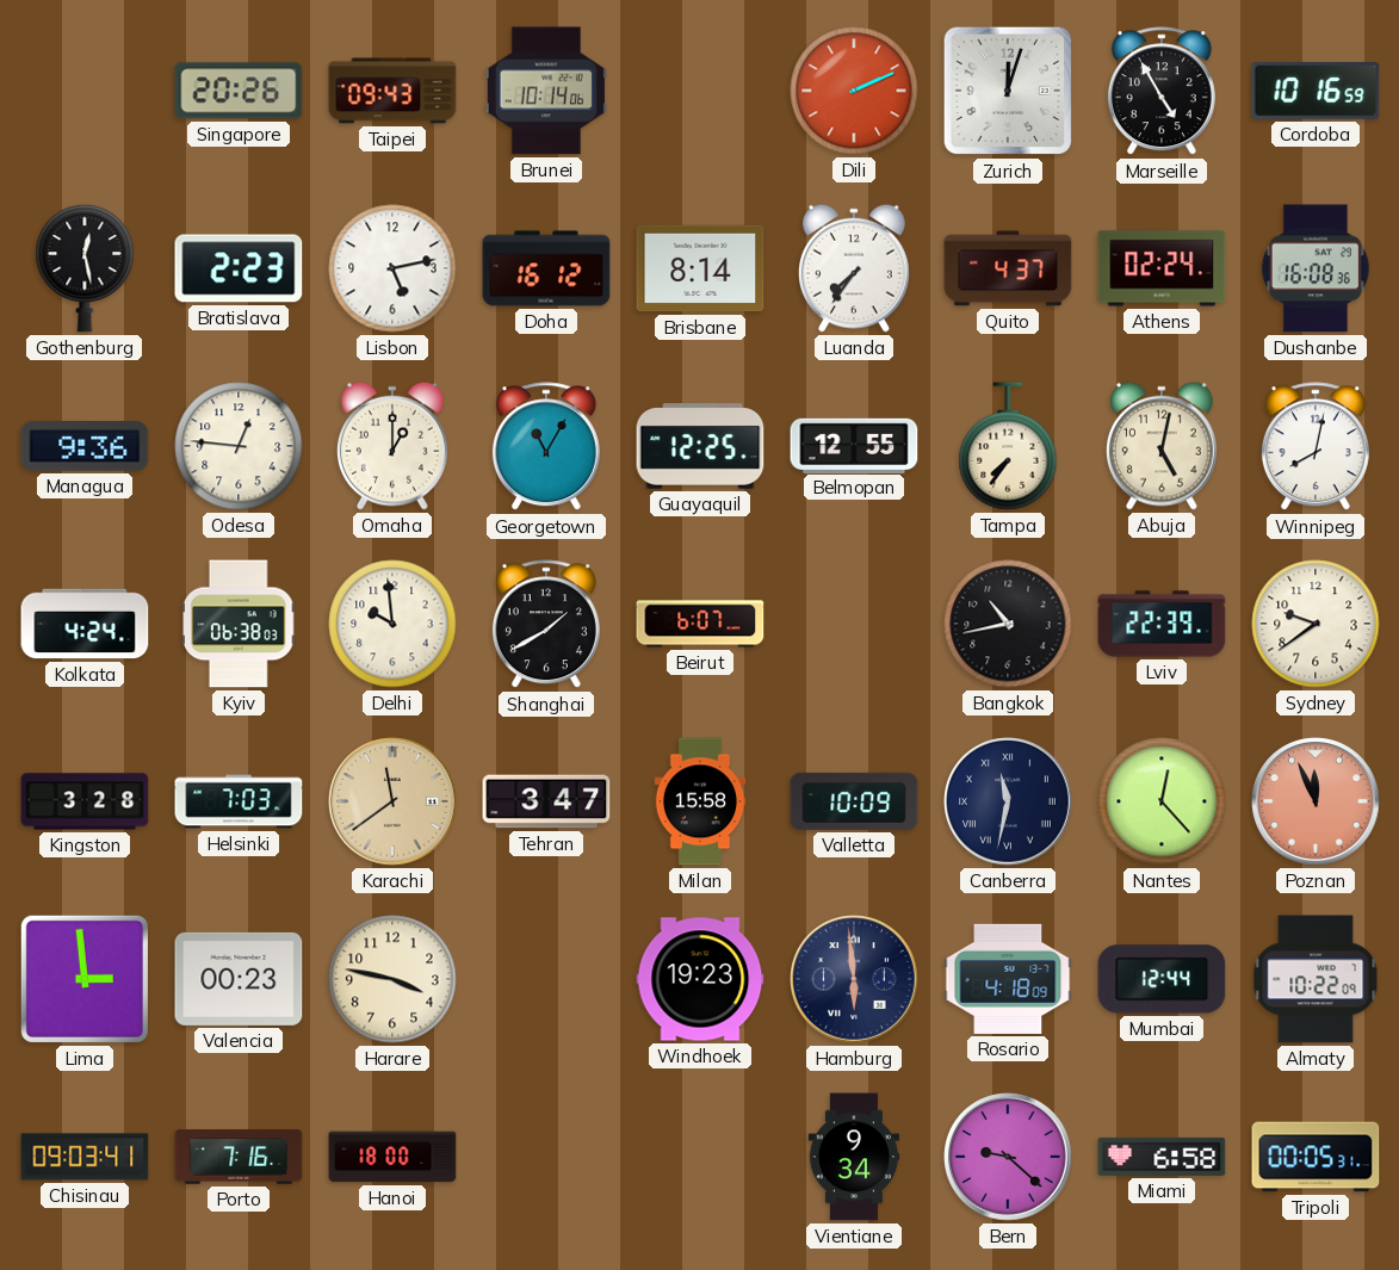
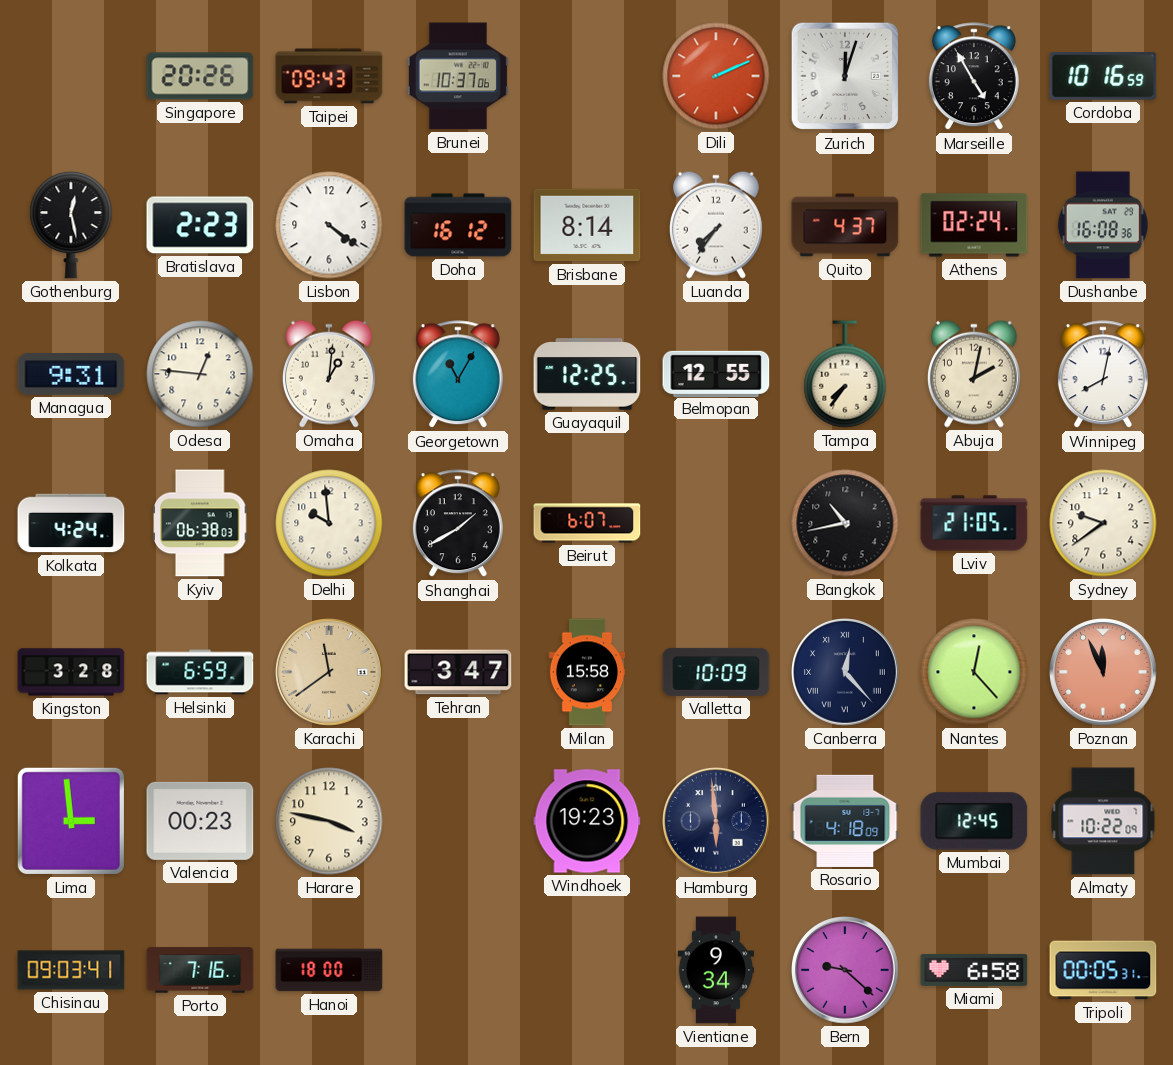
Brunei: 10:14 -> 10:37 (458, 76)
Lisbon: 5:13 -> 4:21 (329, 225)
Managua: 9:36 -> 9:31 (71, 374)
Omaha: 1:00 -> 1:01 (329, 374)
Abuja: 5:02 -> 2:02 (974, 374)
Lviv: 22:39 -> 21:05 (974, 523)
Helsinki: 7:03 -> 6:59 (200, 672)
Canberra: 11:32 -> 12:23 (845, 672)
Mumbai: 12:44 -> 12:45 (974, 821)
